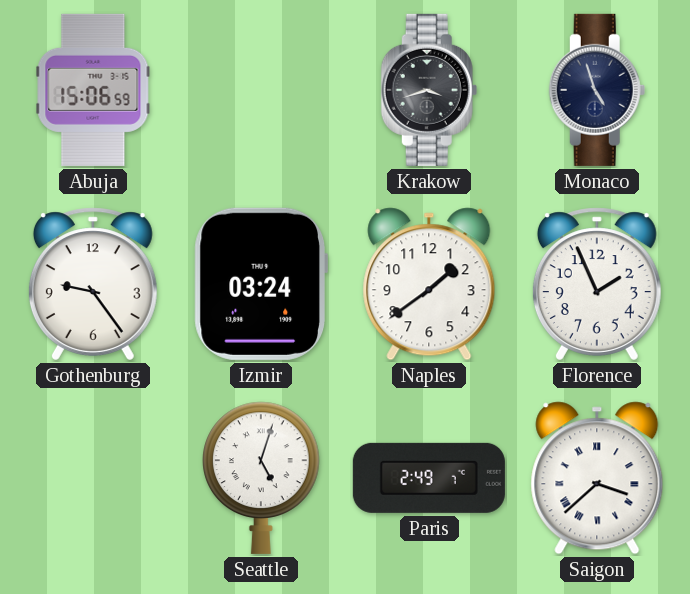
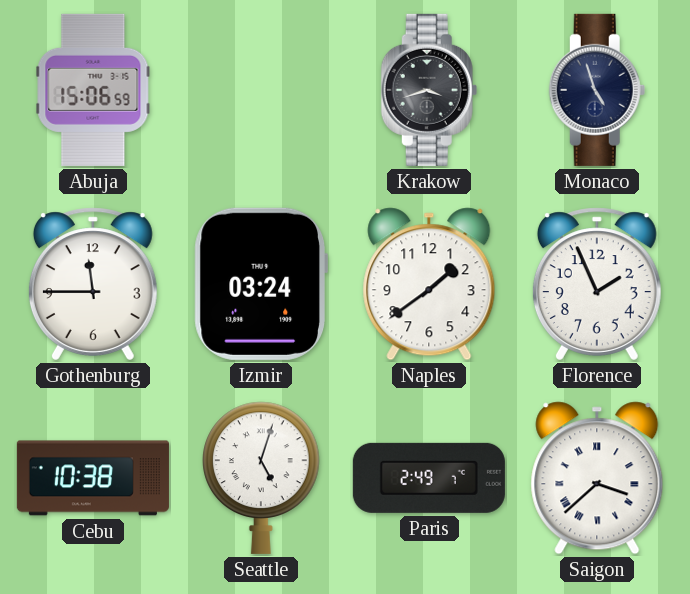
Gothenburg: 9:24 -> 11:45 (93, 284)
Cebu: none -> 10:38 (93, 478)
